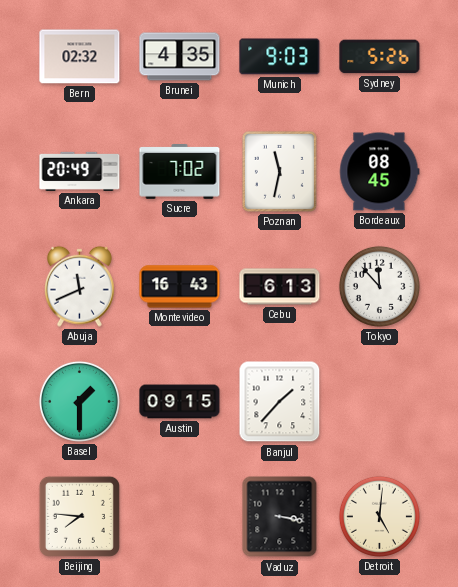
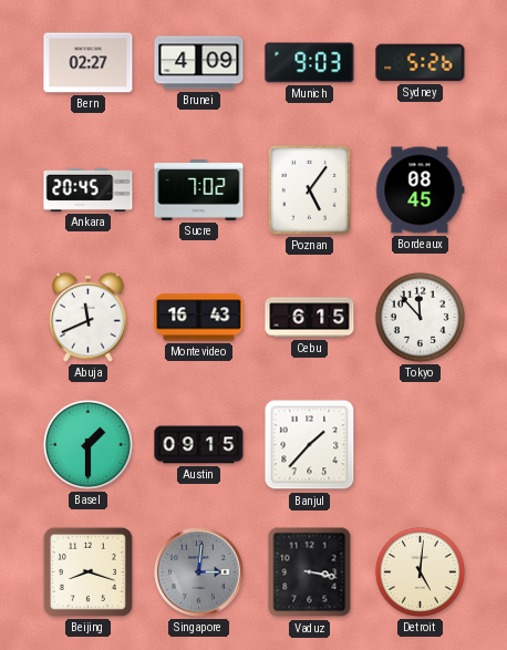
Bern: 02:32 -> 02:27 (89, 63)
Brunei: 4:35 -> 4:09 (199, 63)
Ankara: 20:49 -> 20:45 (89, 189)
Poznan: 11:32 -> 5:06 (309, 189)
Cebu: 6:13 -> 6:15 (310, 318)
Beijing: 7:46 -> 8:18 (87, 571)
Singapore: none -> 3:01 (199, 572)
